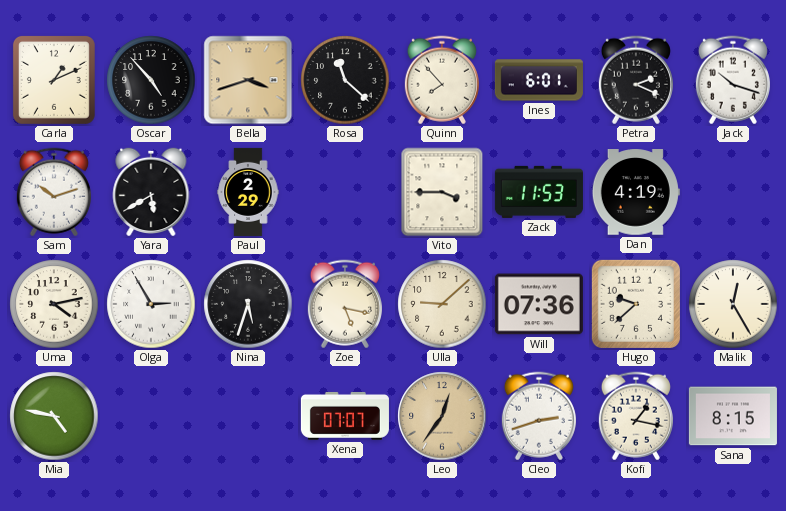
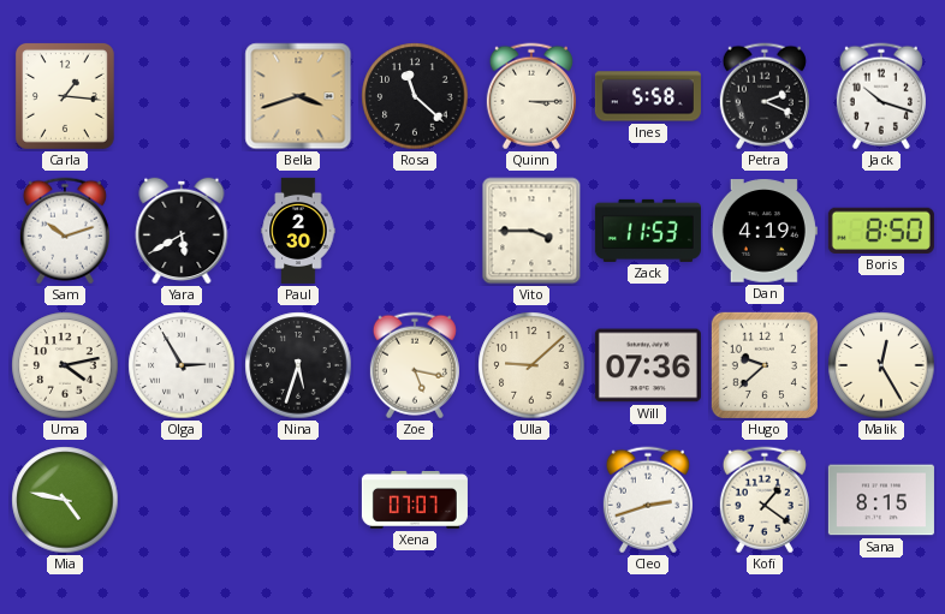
Carla: 1:11 -> 1:16 (65, 96)
Oscar: 4:53 -> none (151, 80)
Quinn: 7:53 -> 3:15 (531, 96)
Ines: 6:01 -> 5:58 (648, 96)
Paul: 2:29 -> 2:30 (298, 231)
Boris: none -> 8:50 (881, 231)
Leo: 12:36 -> none (442, 416)
Kofi: 1:17 -> 1:21 (765, 500)
